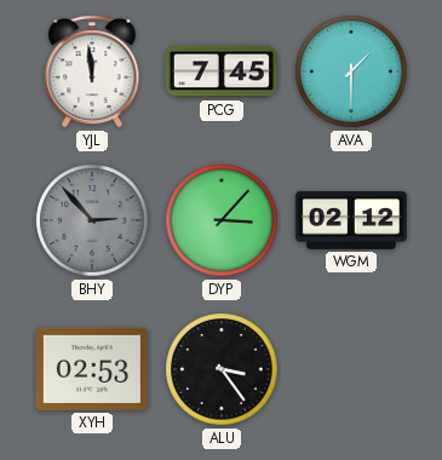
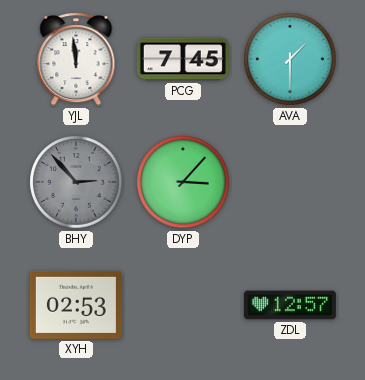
WGM: 02:12 -> none (351, 220)
ALU: 3:24 -> none (222, 369)
ZDL: none -> 12:57 (290, 305)
